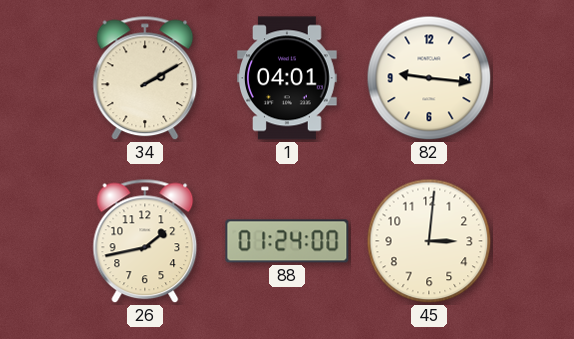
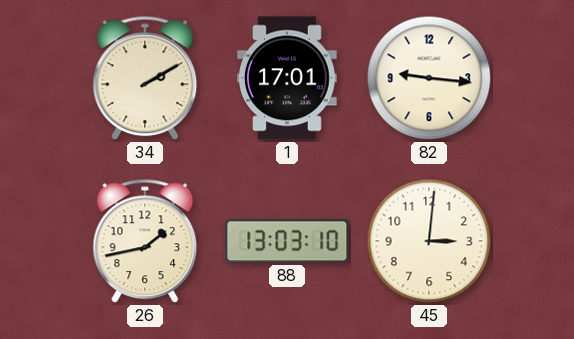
1: 04:01 -> 17:01 (288, 78)
88: 01:24 -> 13:03 (287, 241)
